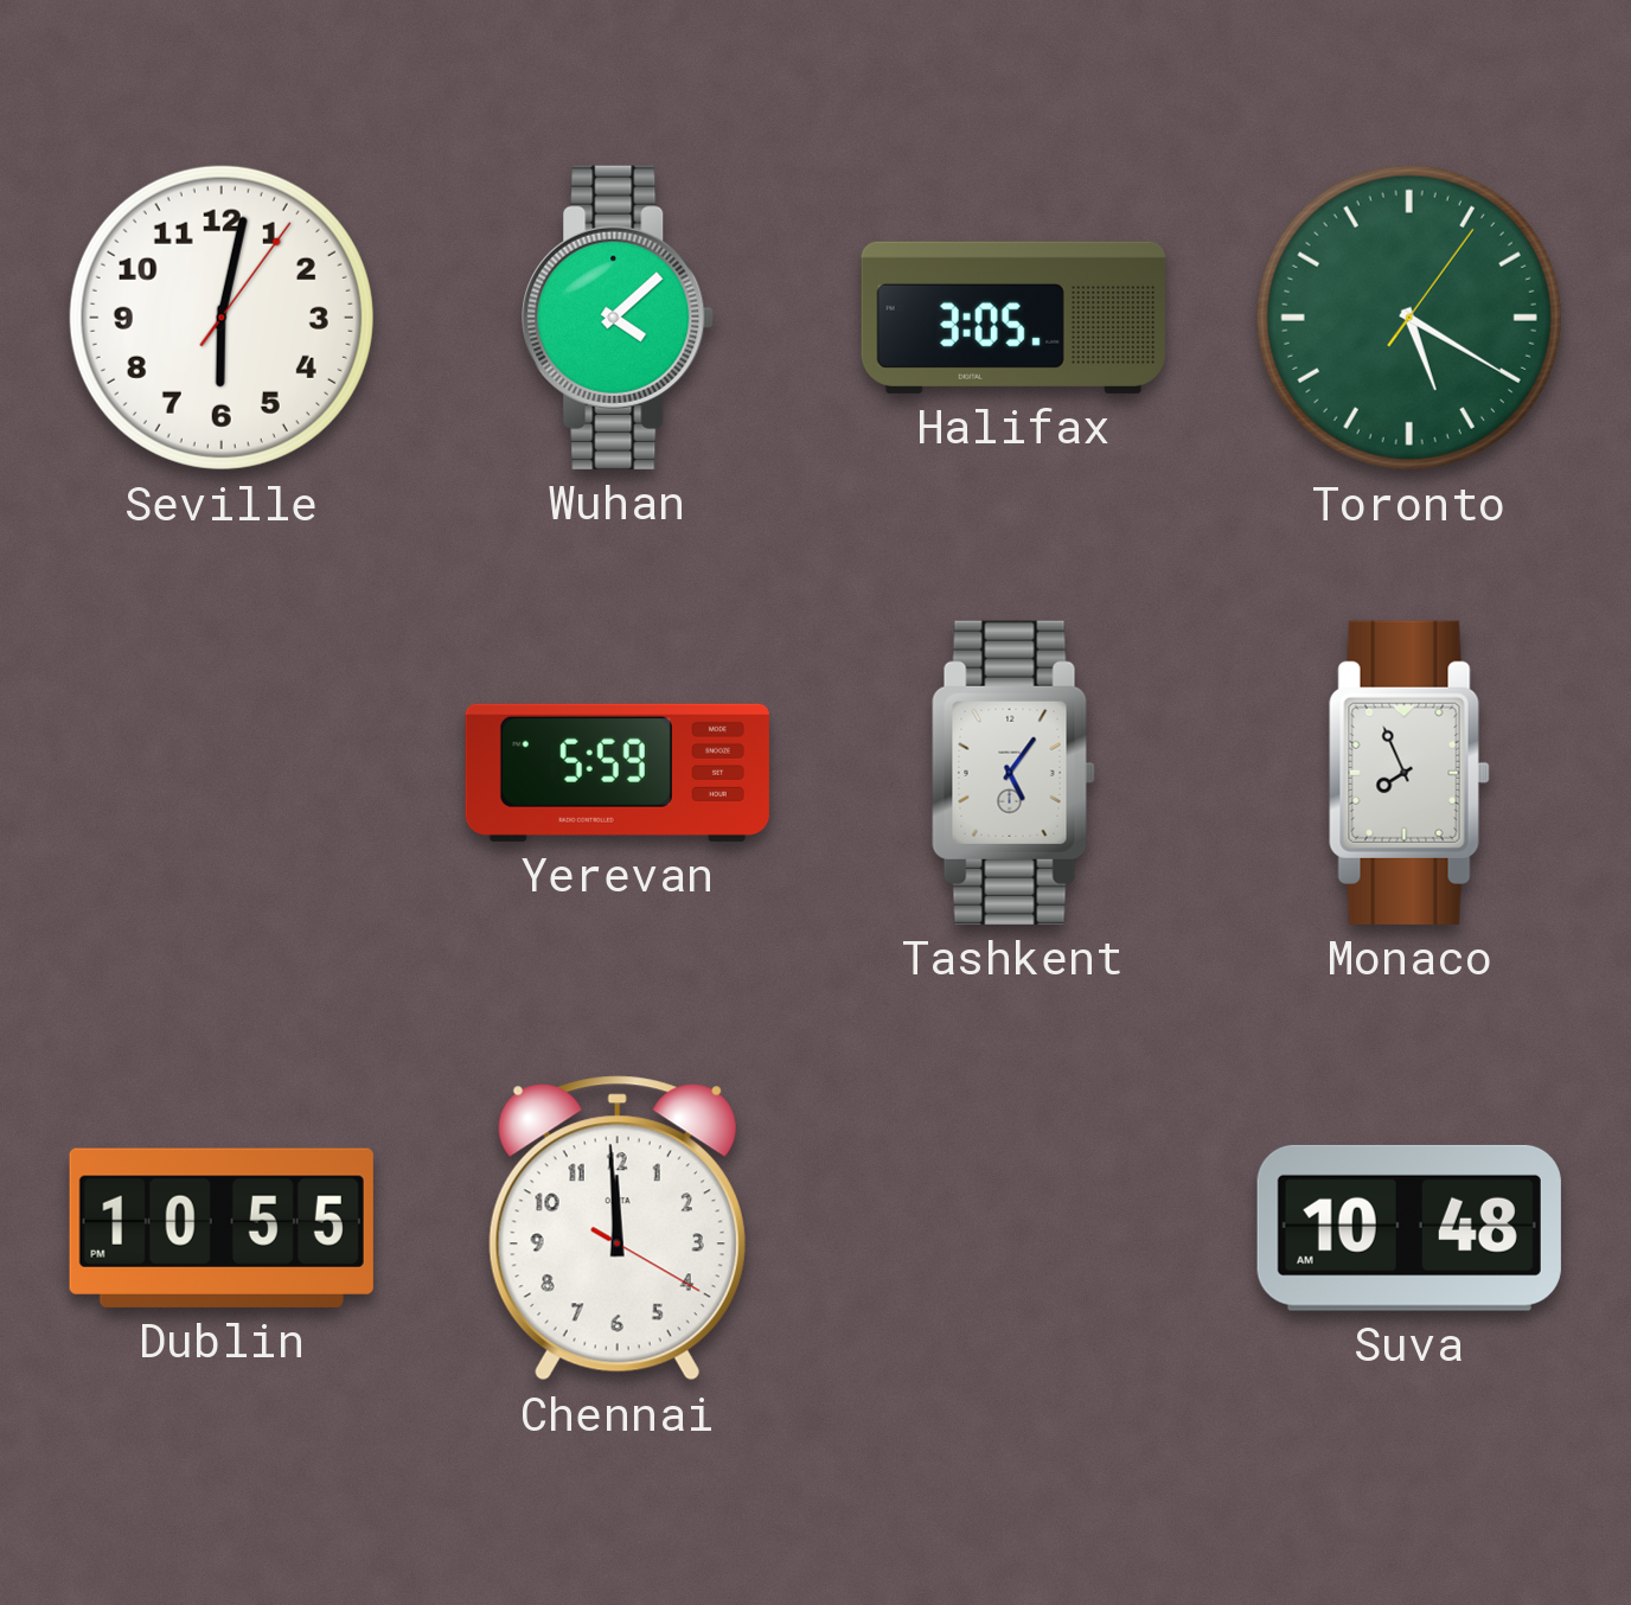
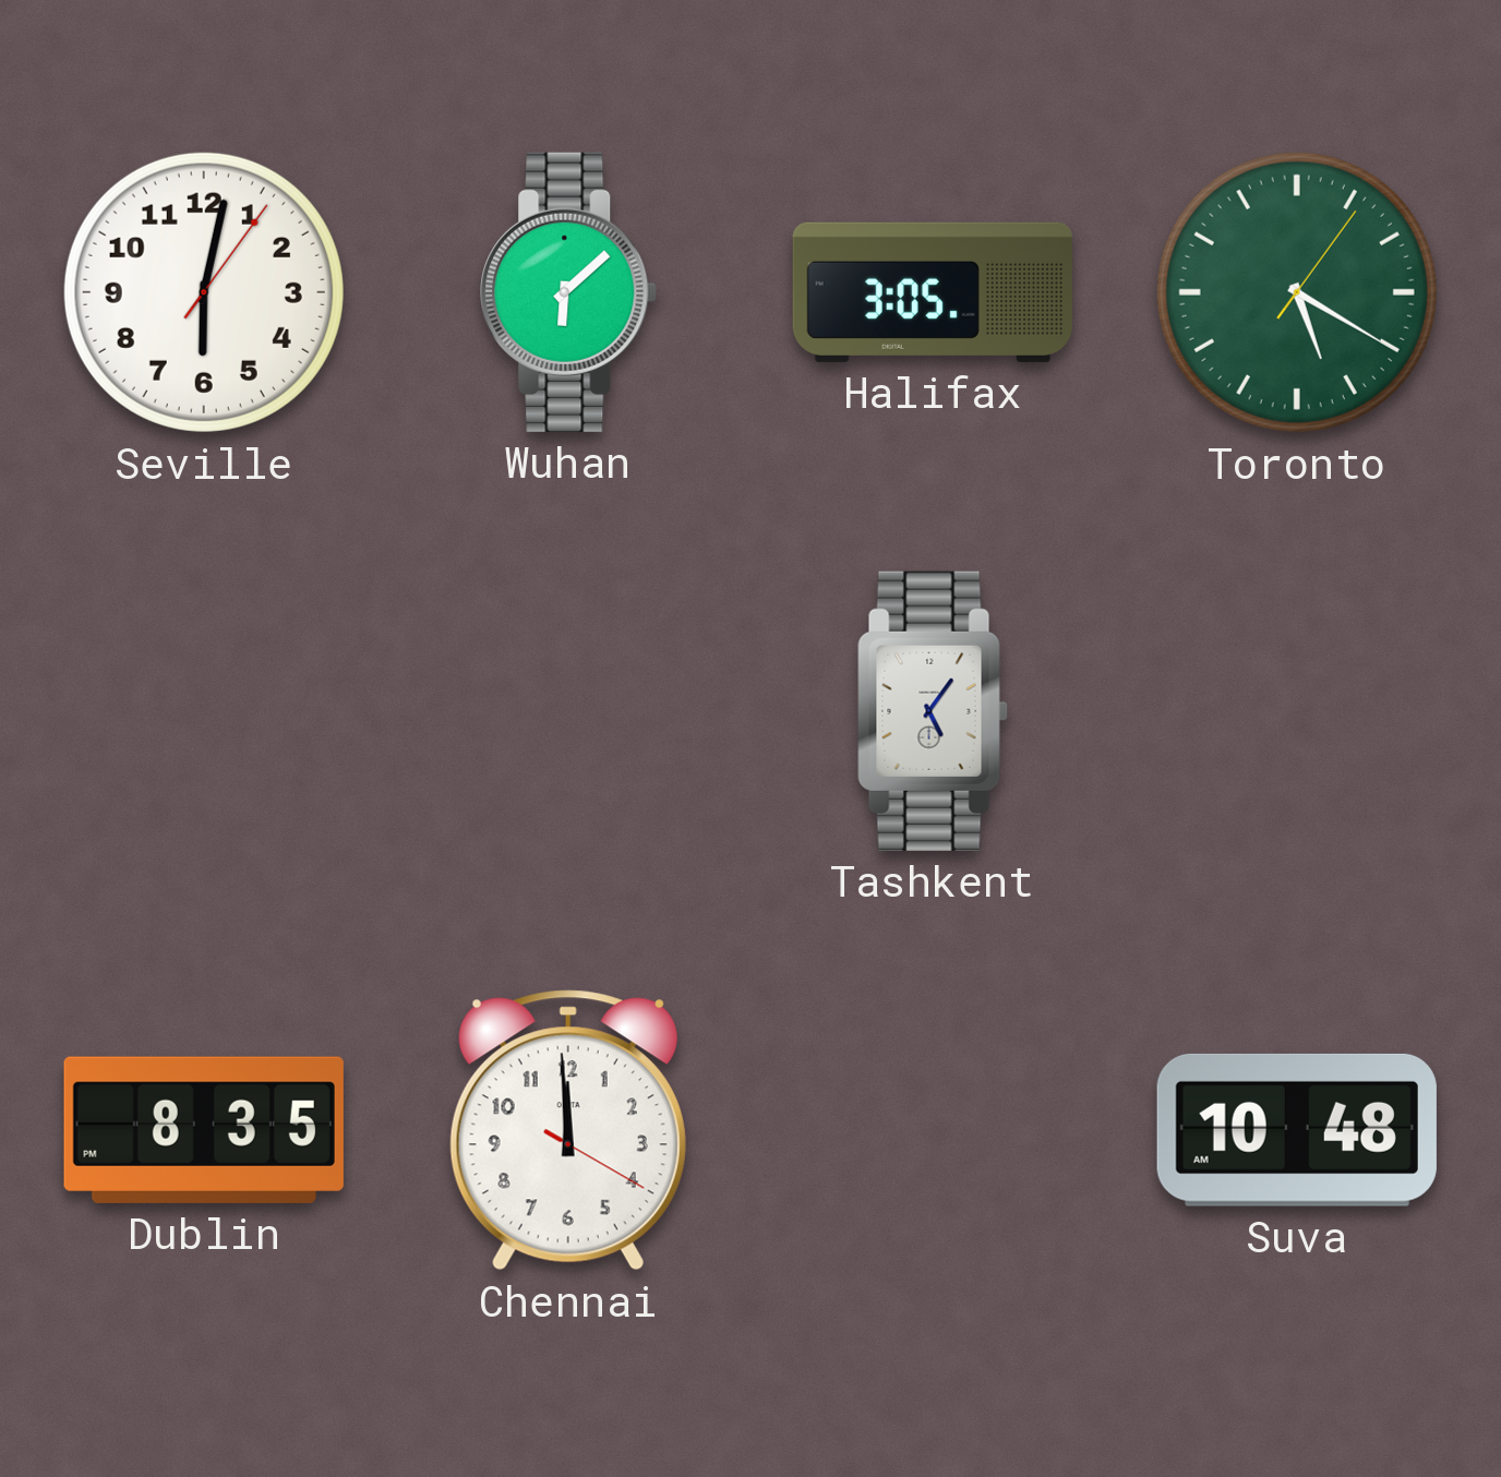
Wuhan: 4:08 -> 6:08 (568, 292)
Yerevan: 5:59 -> none (618, 773)
Monaco: 7:56 -> none (1409, 773)
Dublin: 10:55 -> 8:35 (204, 1130)
